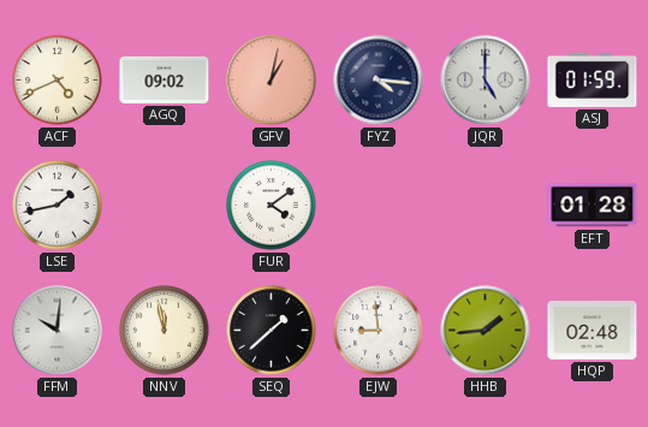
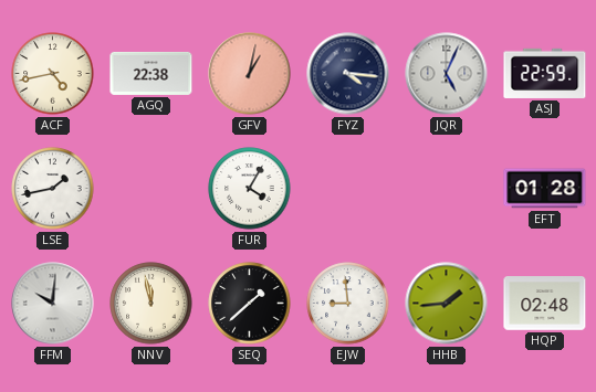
ACF: 4:41 -> 4:43 (53, 74)
AGQ: 09:02 -> 22:38 (151, 73)
JQR: 5:00 -> 5:04 (447, 74)
ASJ: 01:59 -> 22:59 (545, 73)
FUR: 4:09 -> 4:05 (250, 189)
